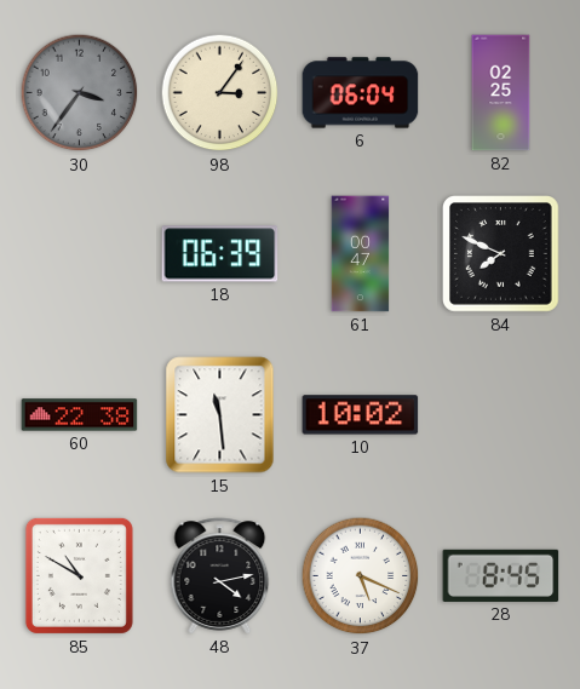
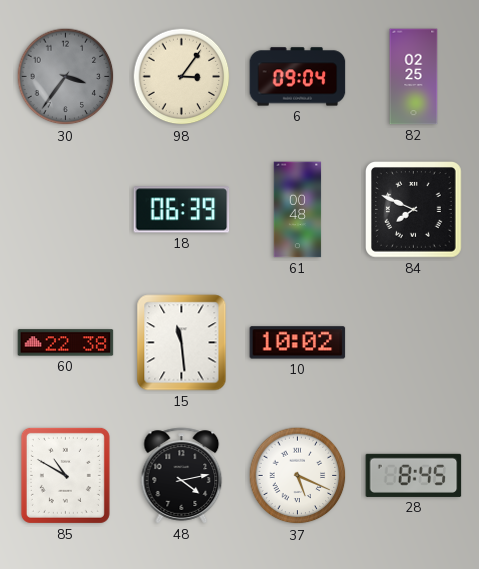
6: 06:04 -> 09:04 (298, 77)
61: 00:47 -> 00:48 (298, 210)
